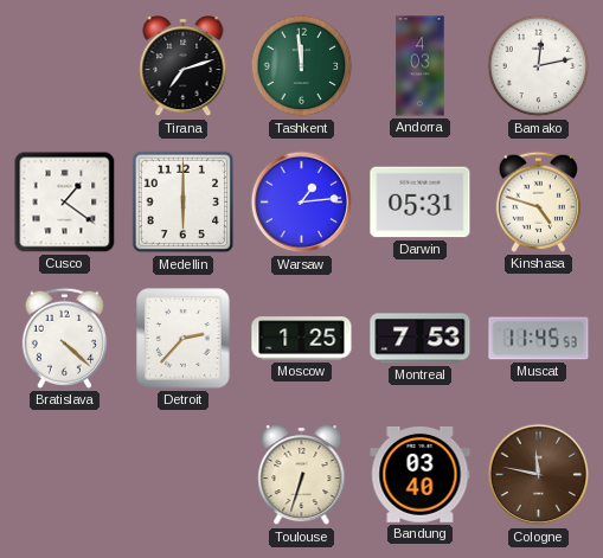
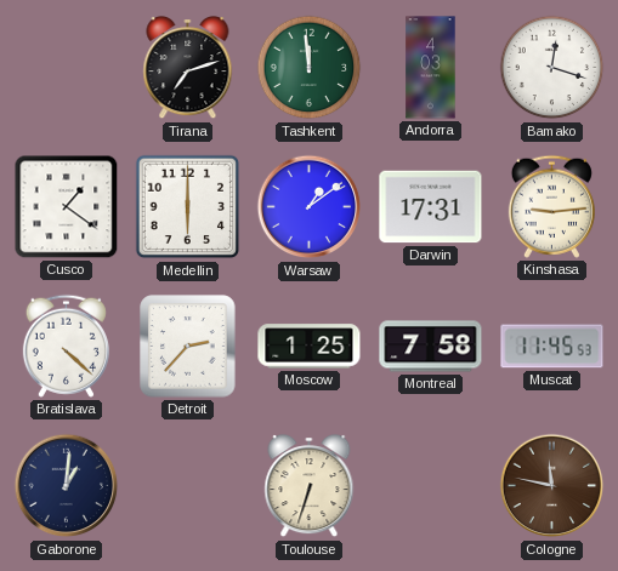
Bamako: 12:13 -> 12:18 (552, 68)
Warsaw: 1:14 -> 1:09 (310, 207)
Darwin: 05:31 -> 17:31 (431, 207)
Kinshasa: 4:48 -> 9:14 (551, 206)
Montreal: 7:53 -> 7:58 (431, 347)
Gaborone: none -> 1:01 (67, 486)
Bandung: 03:40 -> none (421, 474)
